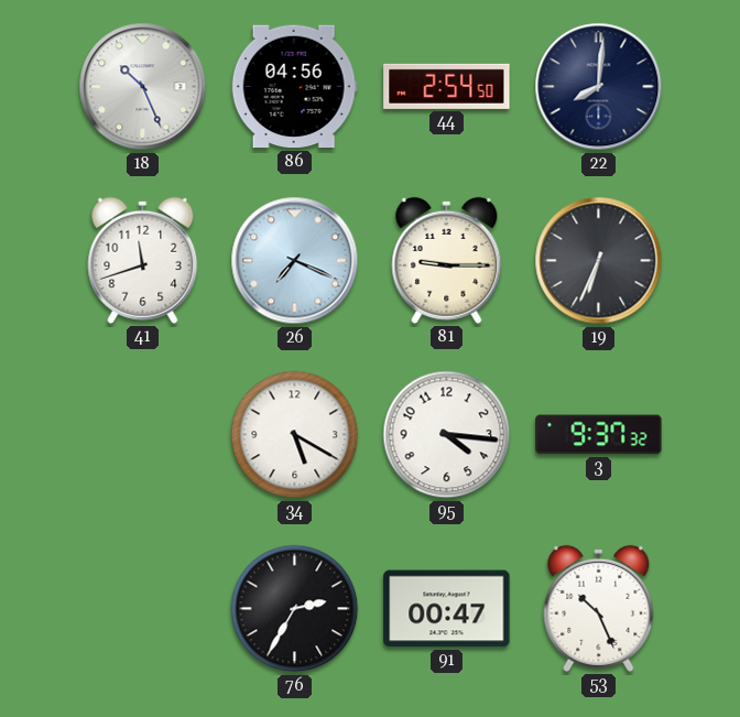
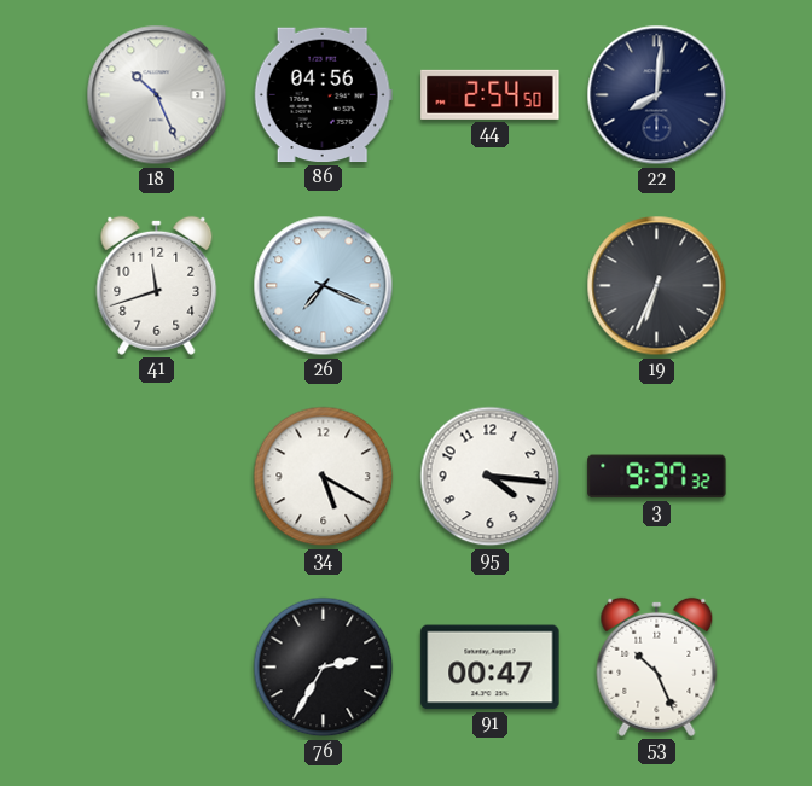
81: 9:15 -> none (447, 260)
